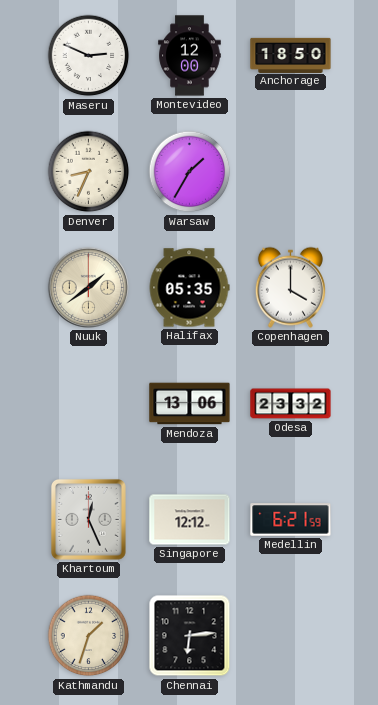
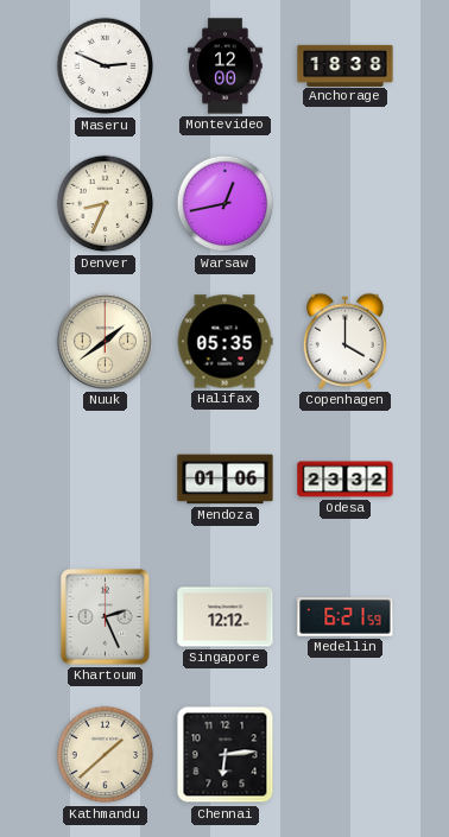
Anchorage: 18:50 -> 18:38 (346, 65)
Warsaw: 1:35 -> 12:43 (226, 204)
Mendoza: 13:06 -> 01:06 (226, 480)
Khartoum: 12:26 -> 2:26 (105, 616)
Kathmandu: 1:33 -> 1:38 (106, 755)
